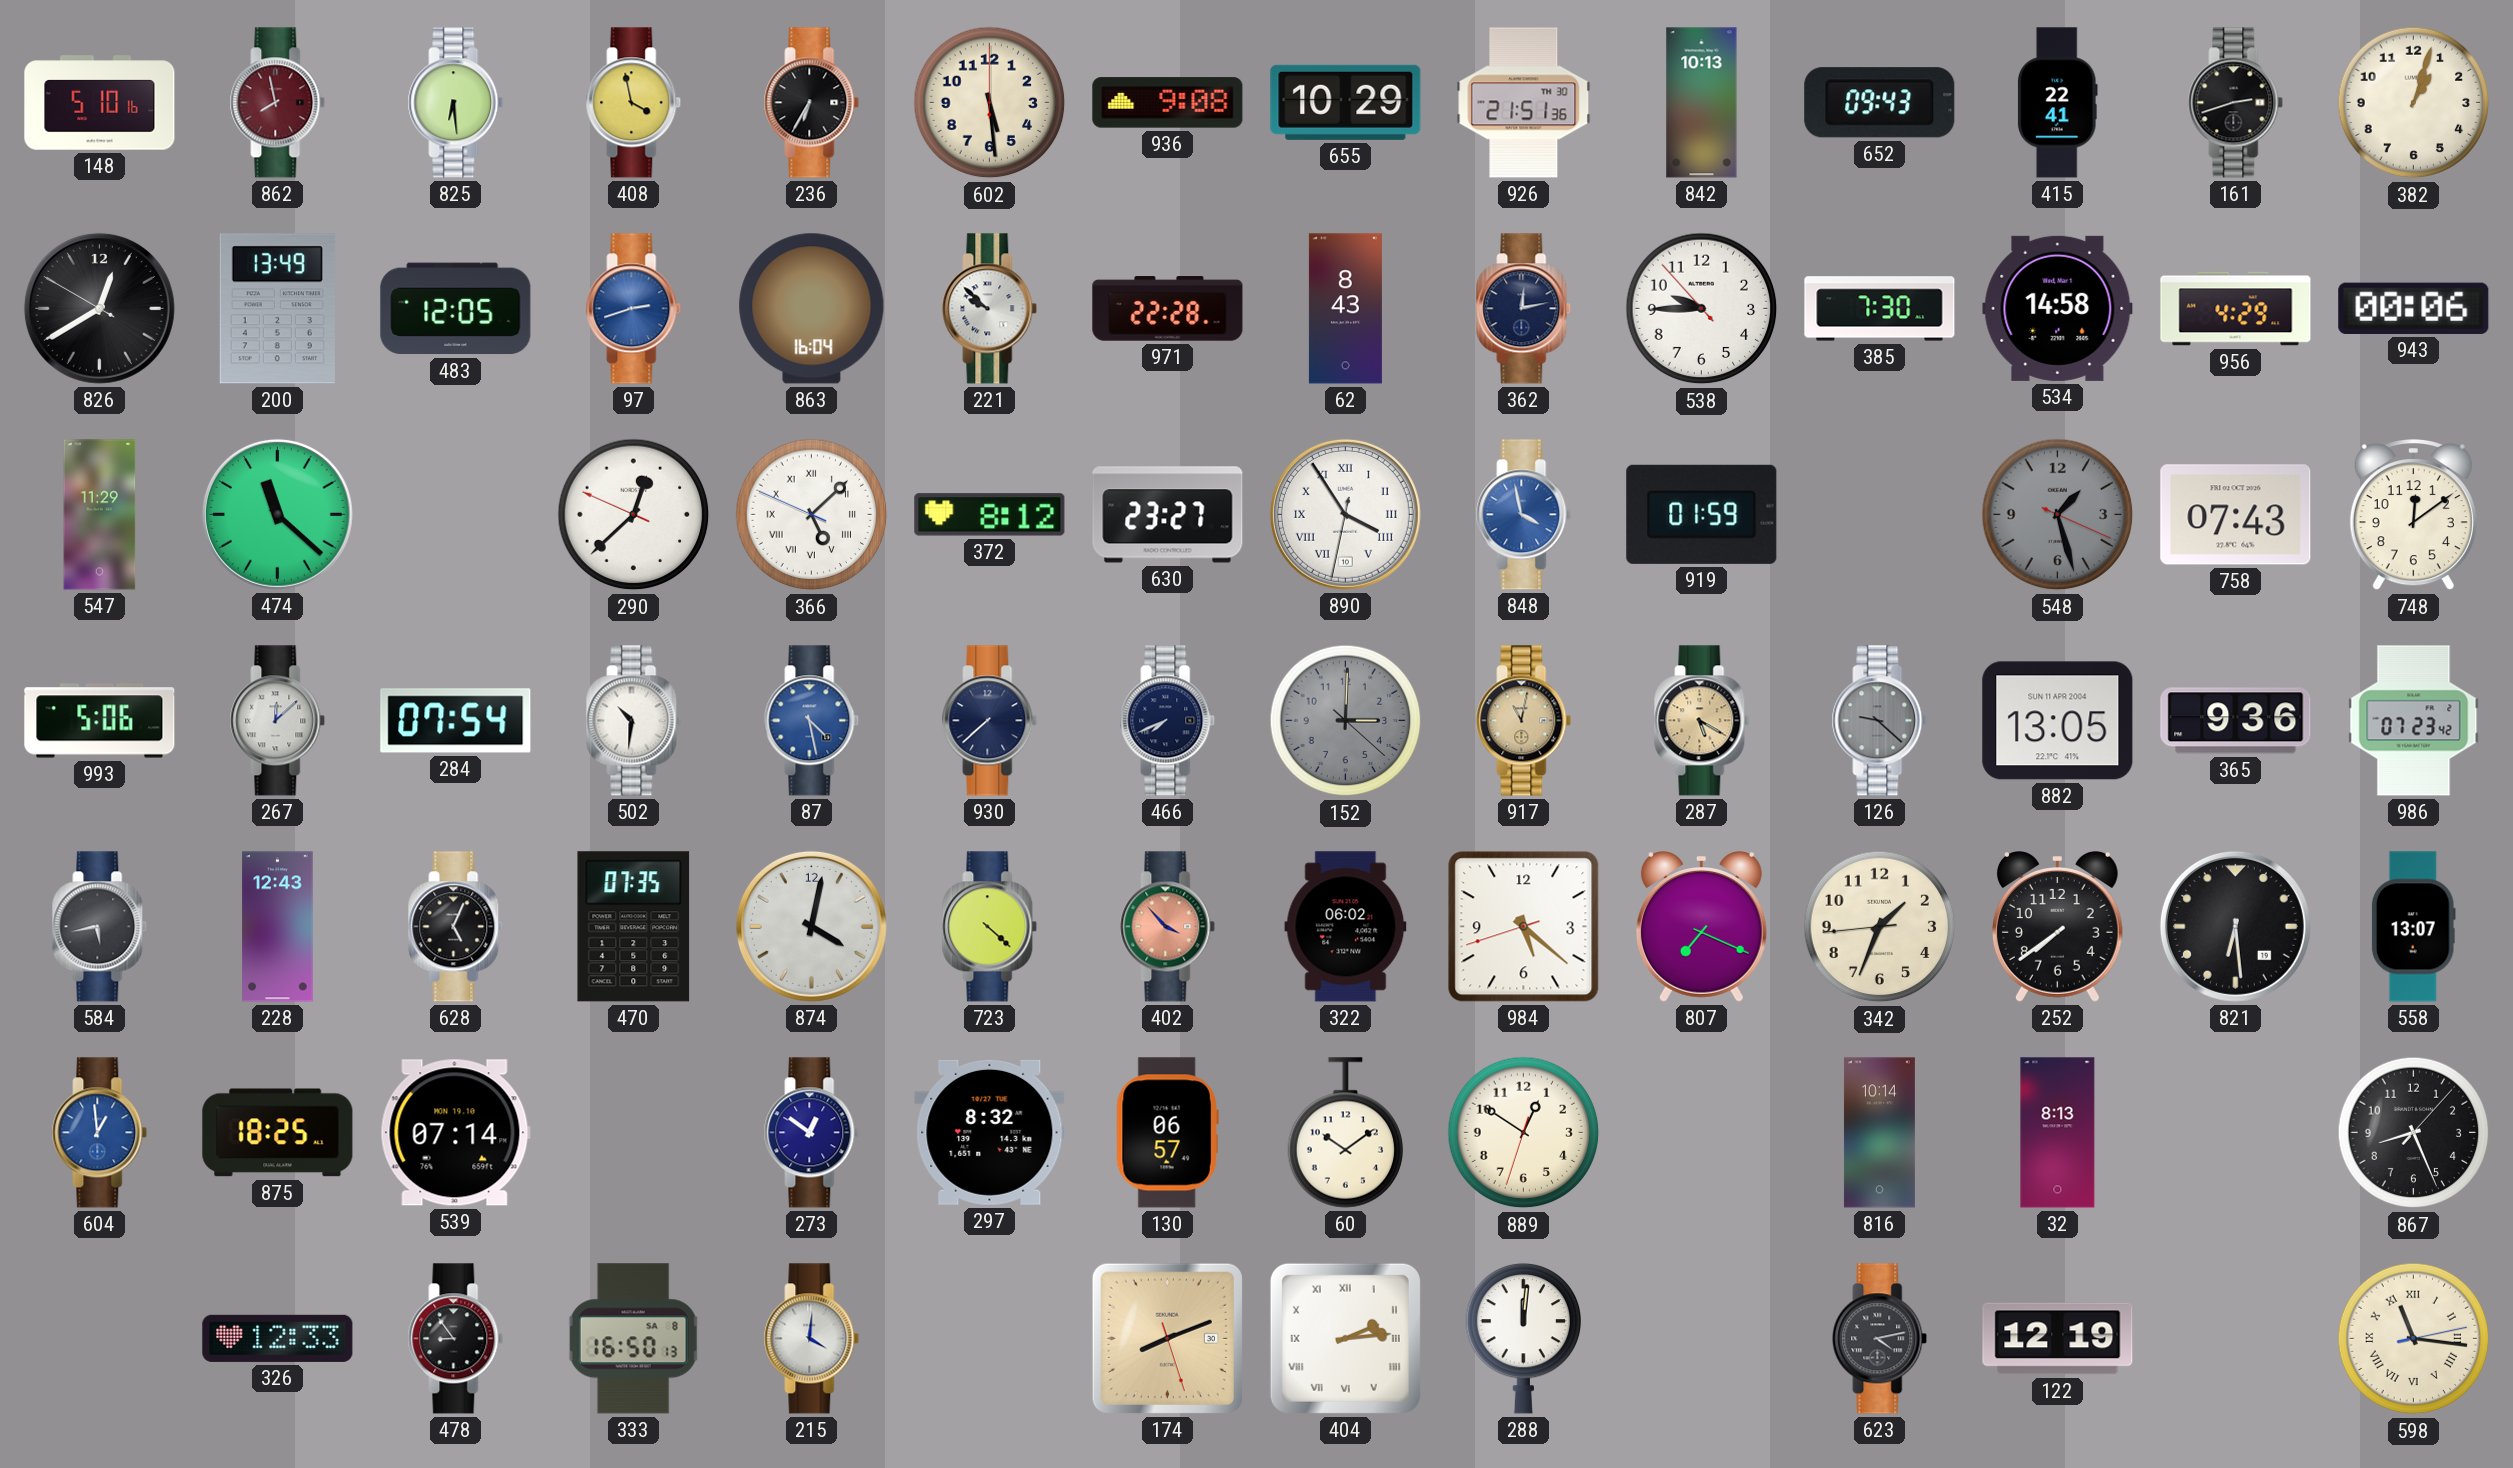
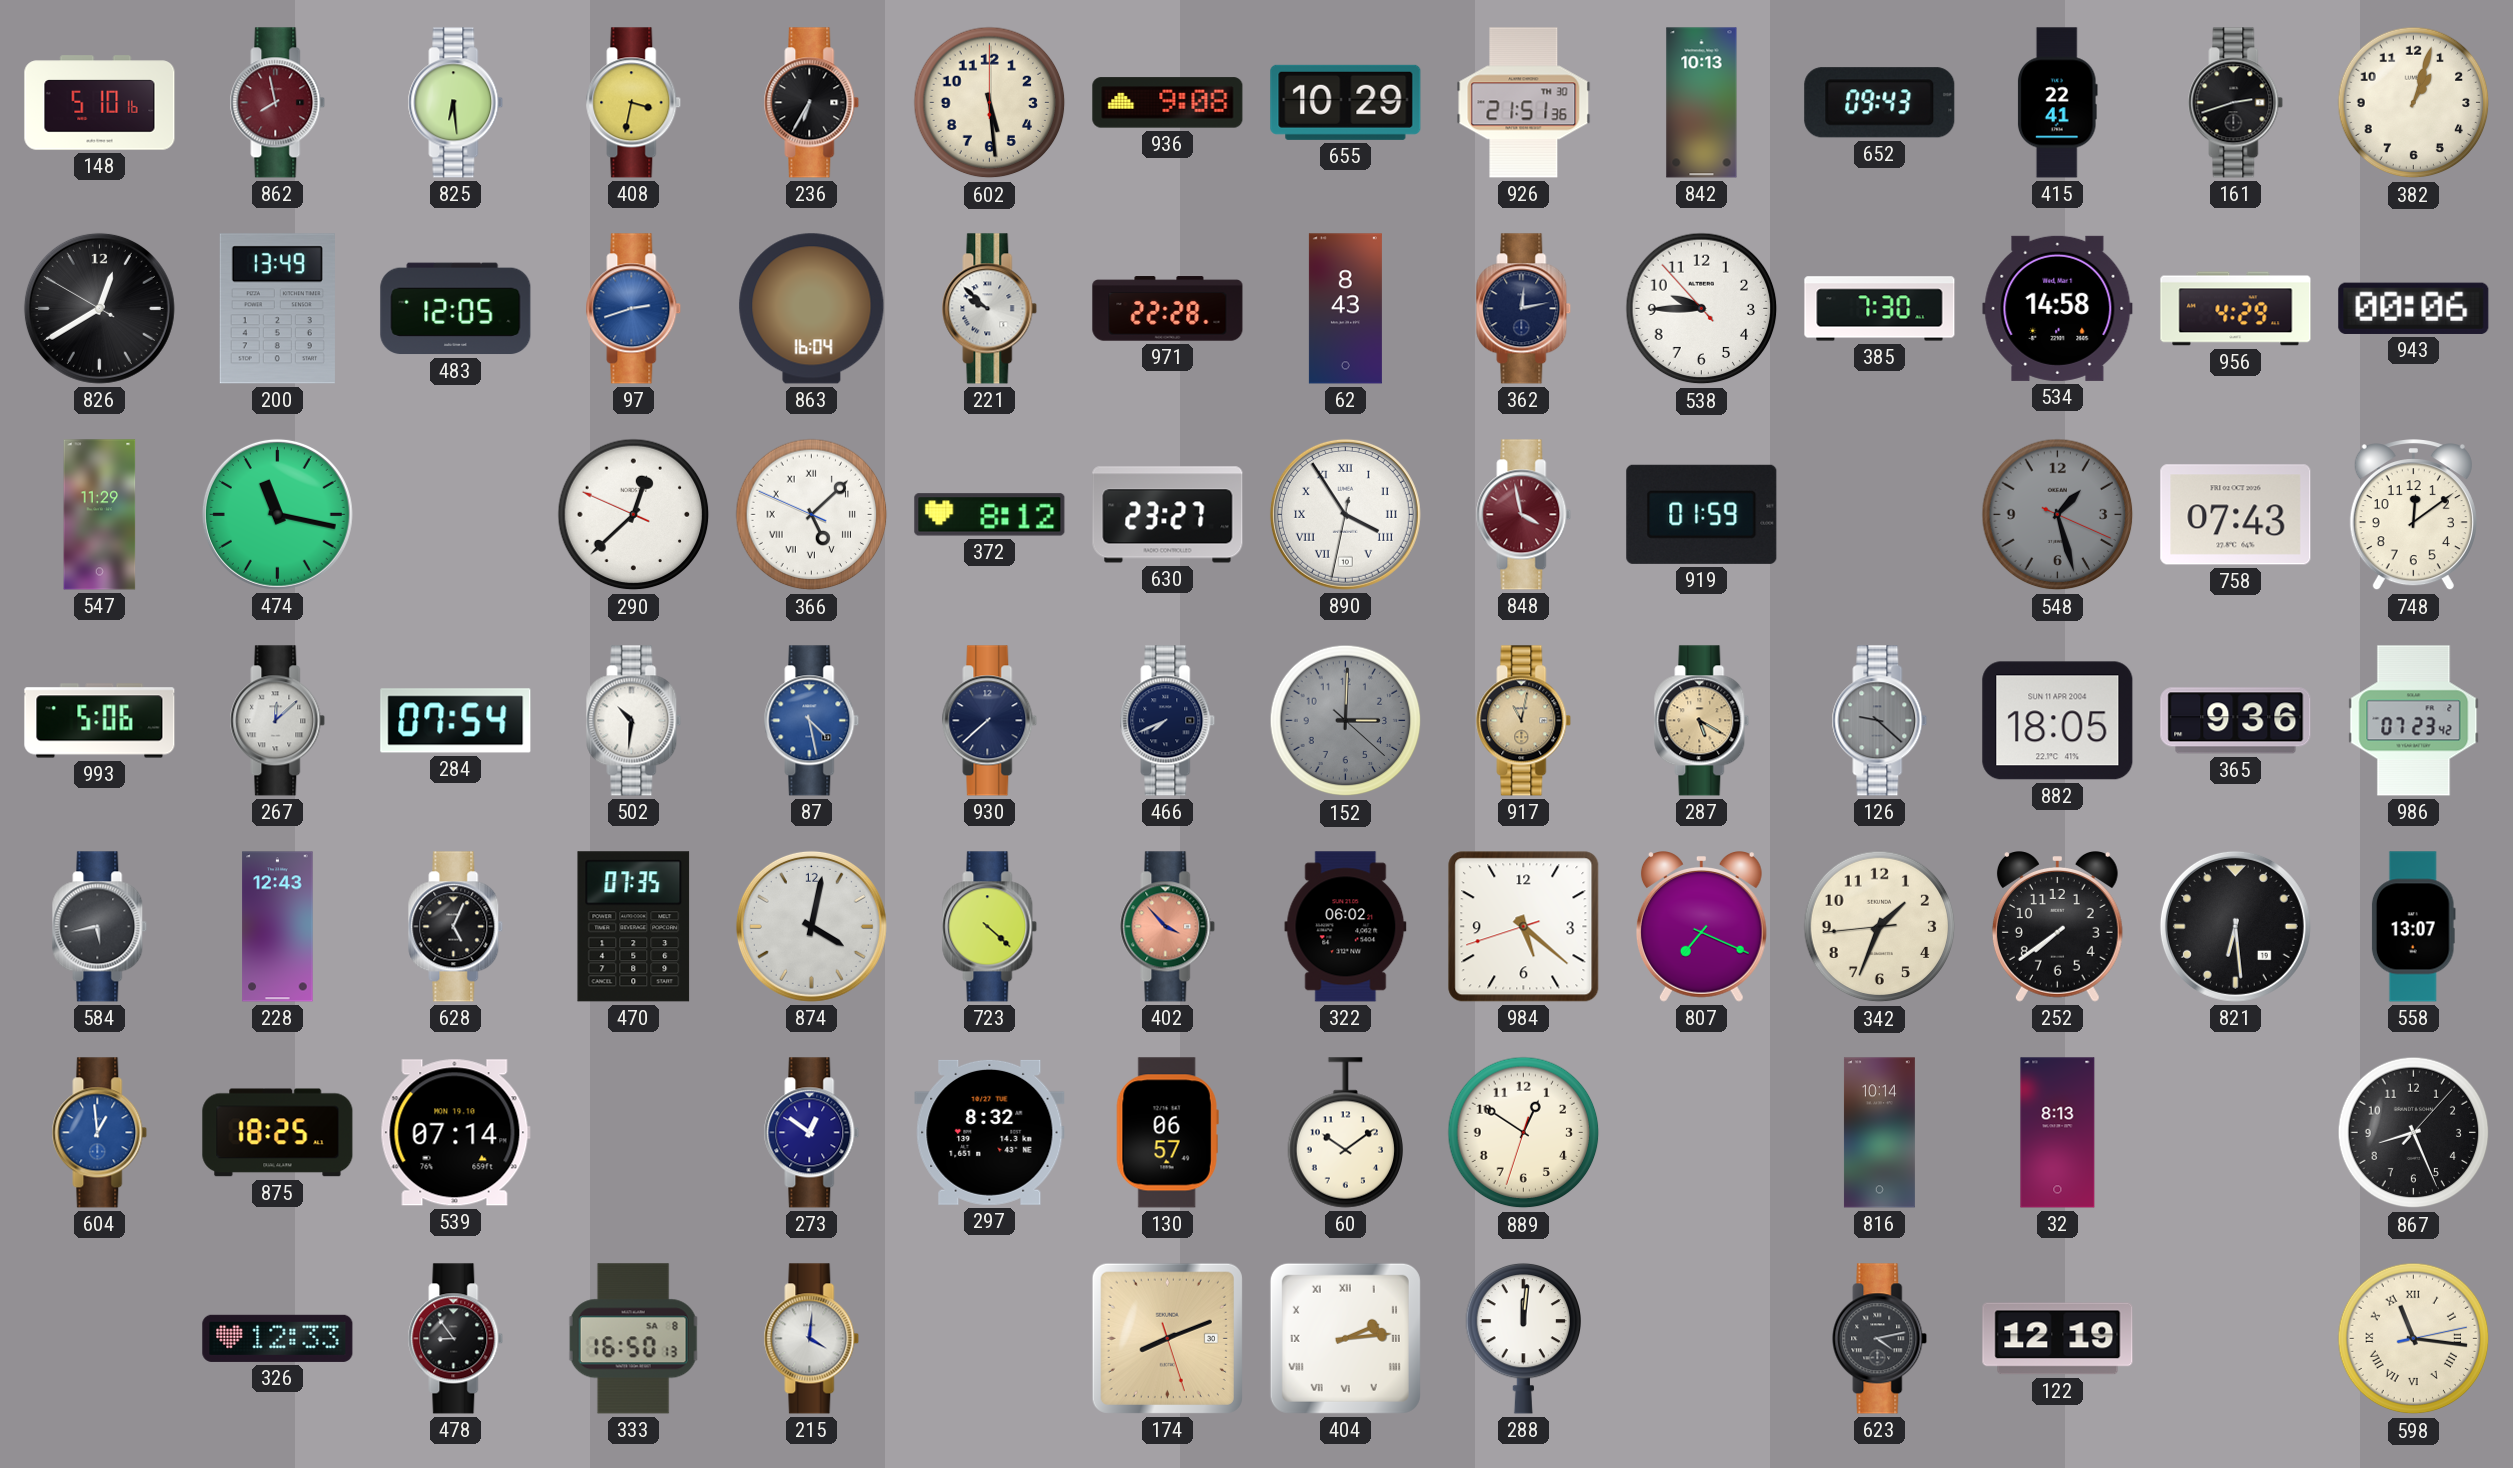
408: 3:58 -> 3:32 (634, 103)
474: 11:22 -> 11:17 (277, 514)
848 dial: blue -> burgundy (1524, 515)
882: 13:05 -> 18:05 (2058, 721)
